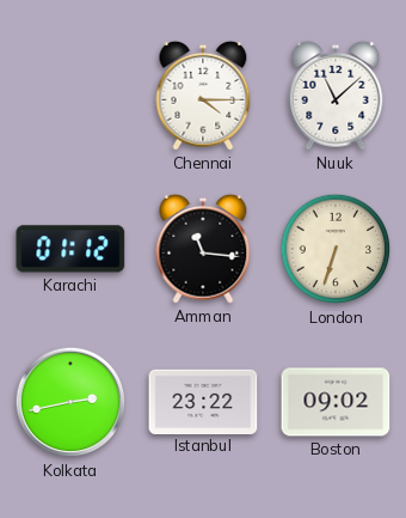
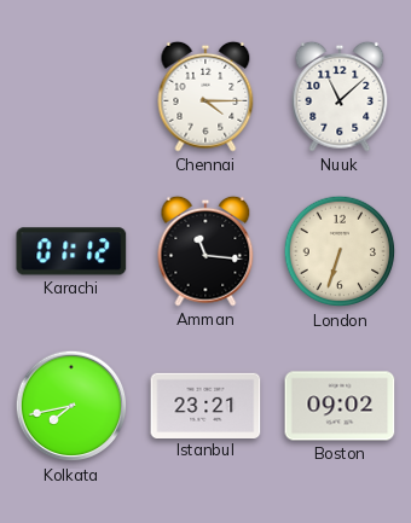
Kolkata: 2:43 -> 7:43 (71, 406)
Istanbul: 23:22 -> 23:21 (205, 405)
